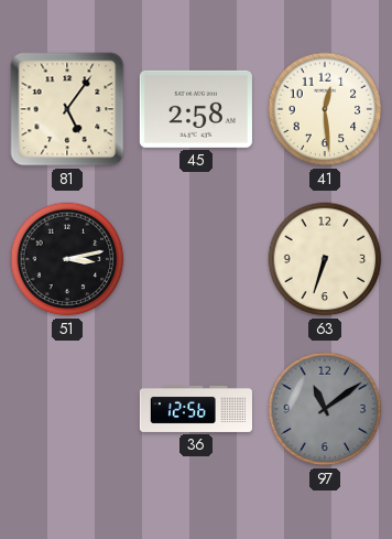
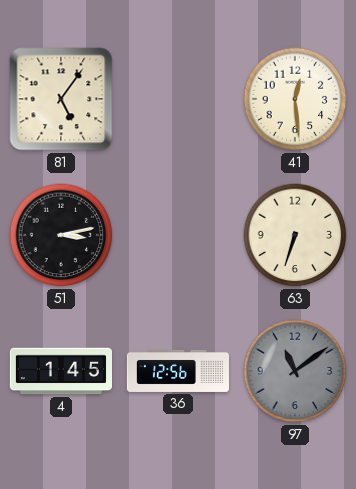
45: 2:58 -> none (196, 109)
4: none -> 1:45 (60, 371)
